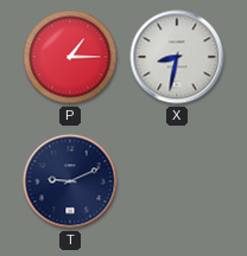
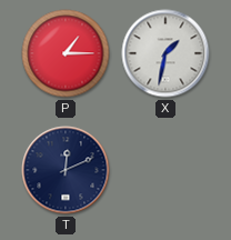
X: 8:32 -> 1:32 (165, 53)
T: 9:11 -> 12:11 (66, 170)
